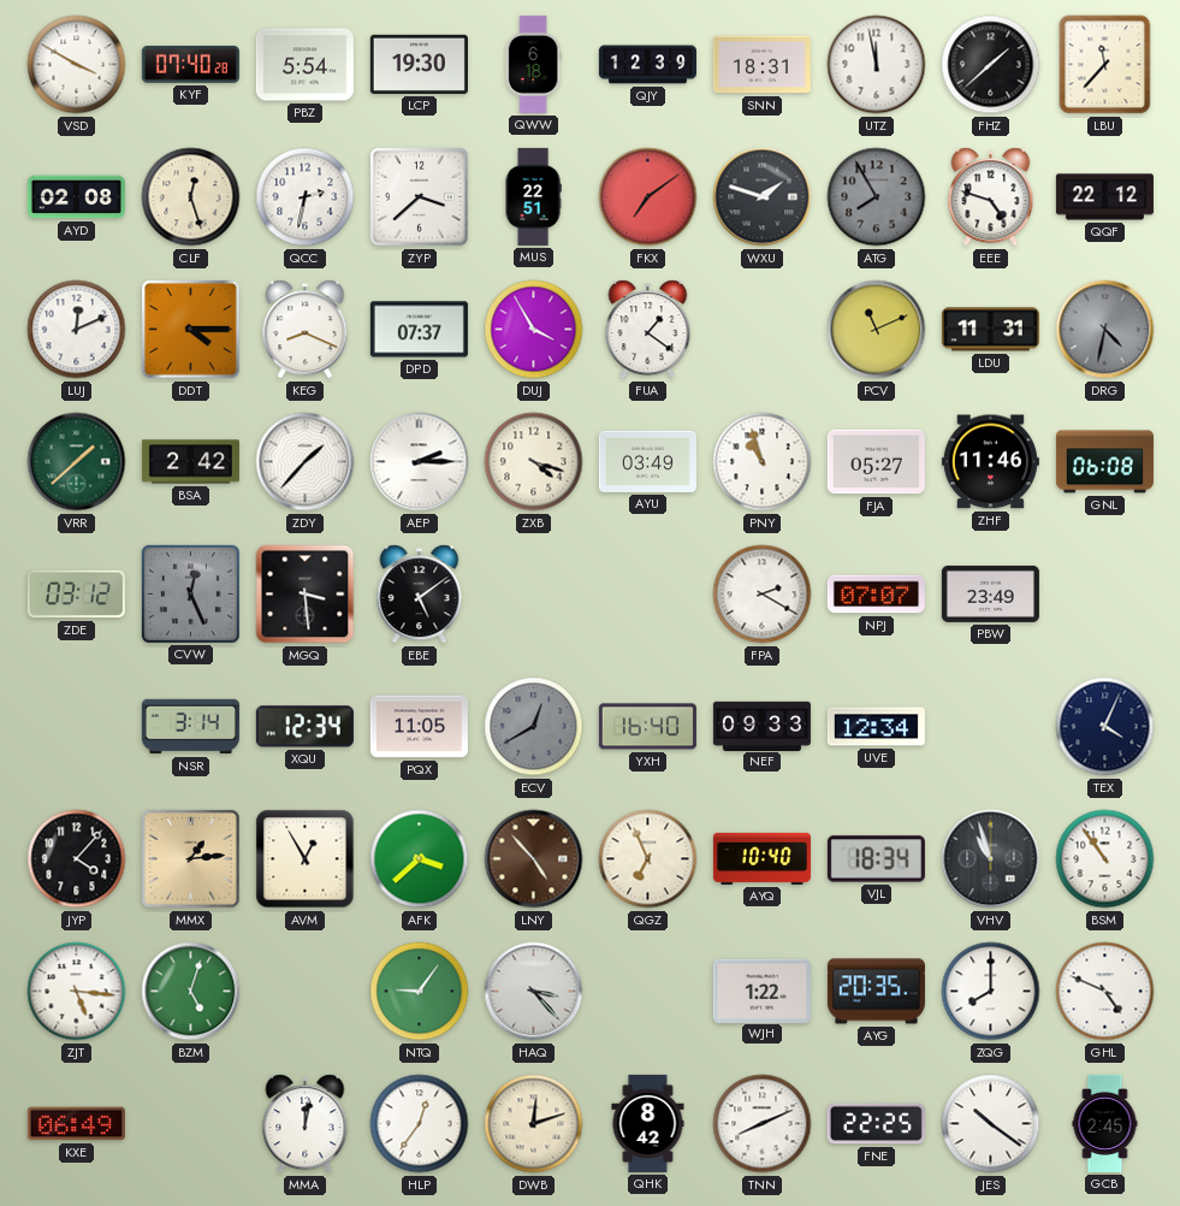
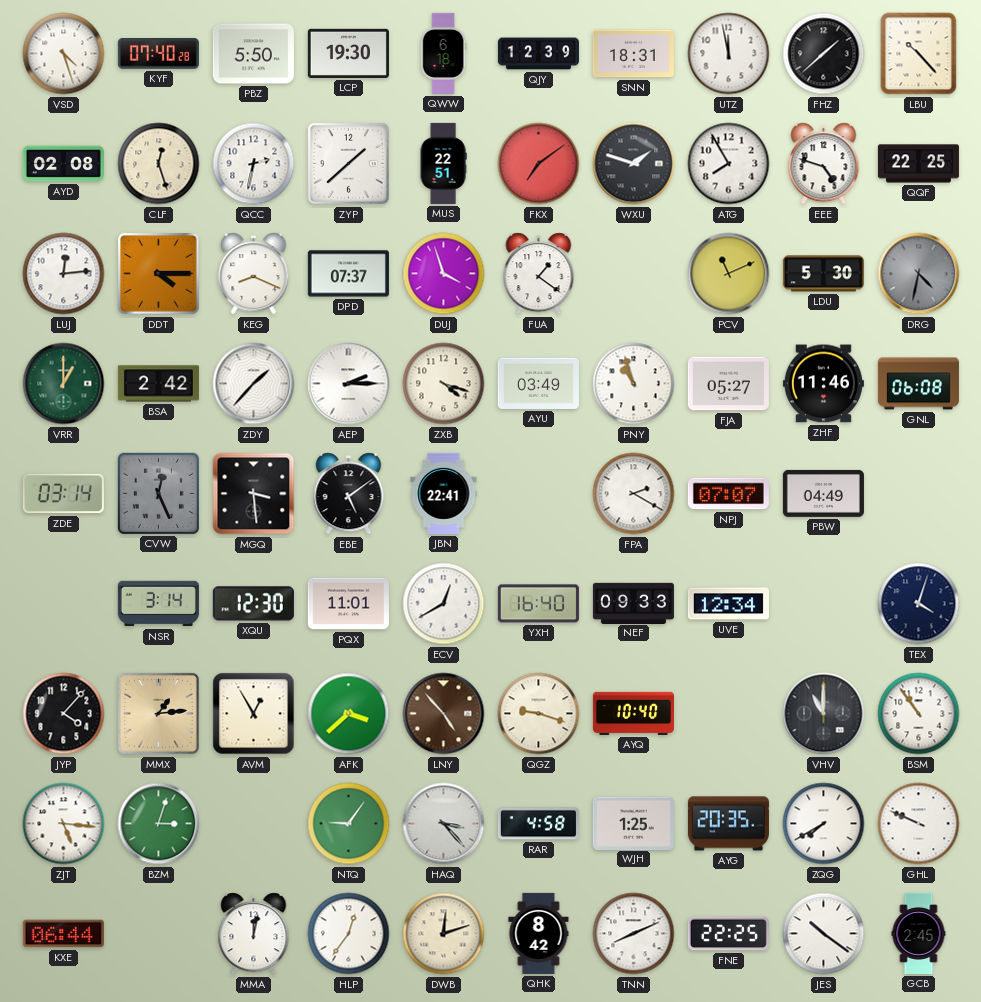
VSD: 3:50 -> 4:27 (64, 54)
PBZ: 5:54 -> 5:50 (253, 54)
LBU: 11:37 -> 10:23 (919, 54)
ZYP: 3:38 -> 1:38 (348, 163)
ATG dial: grey -> white (729, 164)
QQF: 22:12 -> 22:25 (918, 164)
LUJ: 12:11 -> 12:14 (64, 274)
DUJ: 3:55 -> 3:57 (444, 274)
LDU: 11:31 -> 5:30 (823, 274)
VRR: 1:38 -> 1:00 (64, 384)
ZDE: 03:12 -> 03:14 (63, 494)
JBN: none -> 22:41 (444, 493)
PBW: 23:49 -> 04:49 (823, 493)
XQU: 12:34 -> 12:30 (253, 604)
PQX: 11:05 -> 11:01 (348, 604)
ECV dial: grey -> white (444, 604)
TEX: 4:04 -> 4:03 (919, 604)
QGZ: 6:56 -> 9:18 (539, 714)
VJL: 18:34 -> none (876, 859)
VHV: 10:57 -> 11:00 (824, 714)
BZM: 5:03 -> 3:03 (159, 824)
RAR: none -> 4:58 (538, 824)
WJH: 1:22 -> 1:25 (633, 823)
ZQG: 8:00 -> 7:40 (824, 824)
GHL: 4:49 -> 9:49 (919, 824)
KXE: 06:49 -> 06:44 (63, 934)
